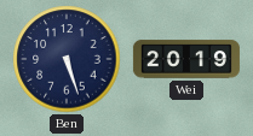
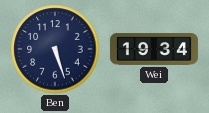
Wei: 20:19 -> 19:34 (154, 49)
